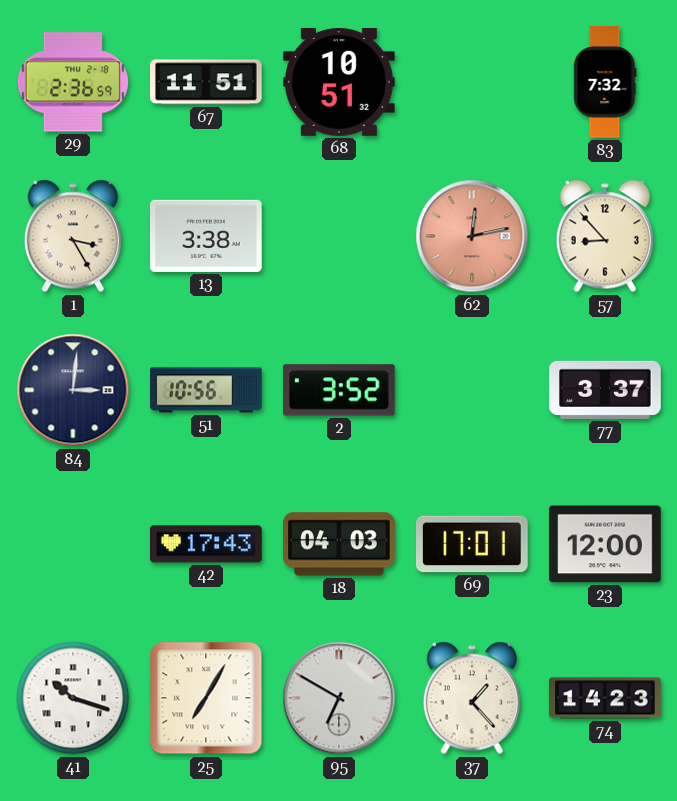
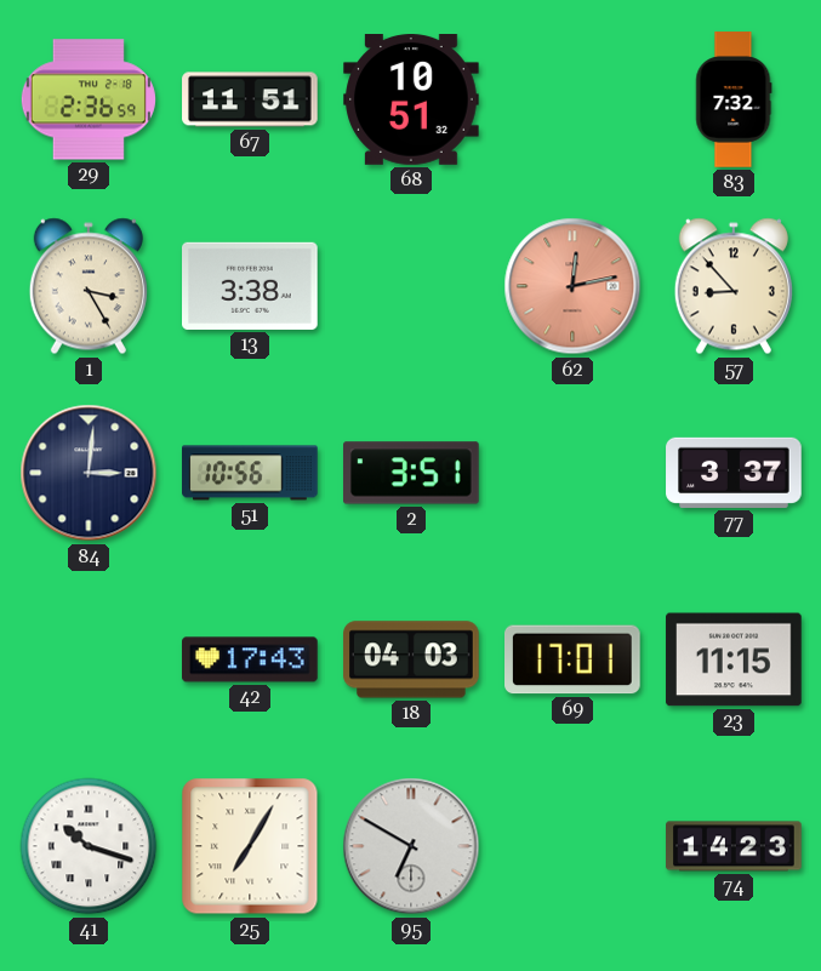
2: 3:52 -> 3:51 (412, 473)
23: 12:00 -> 11:15 (734, 659)
37: 1:23 -> none (472, 698)
